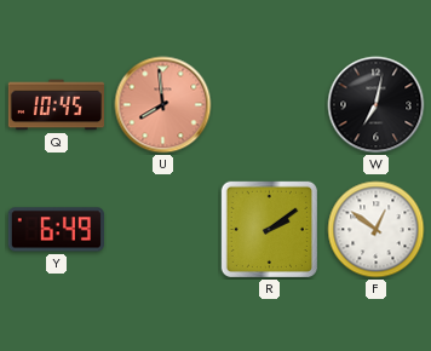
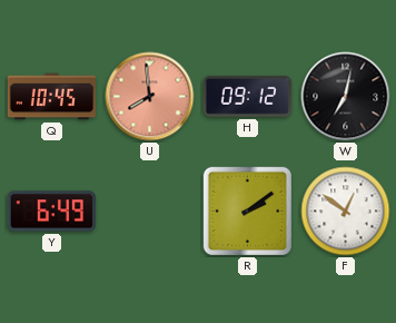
H: none -> 09:12 (247, 96)
